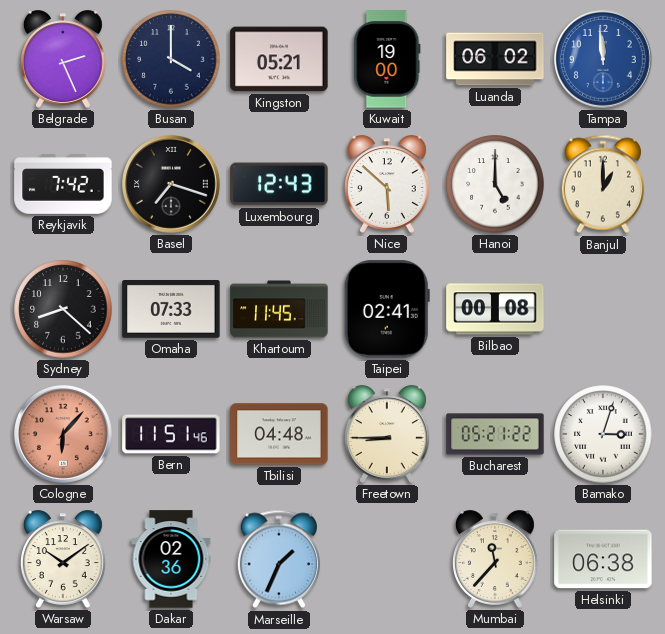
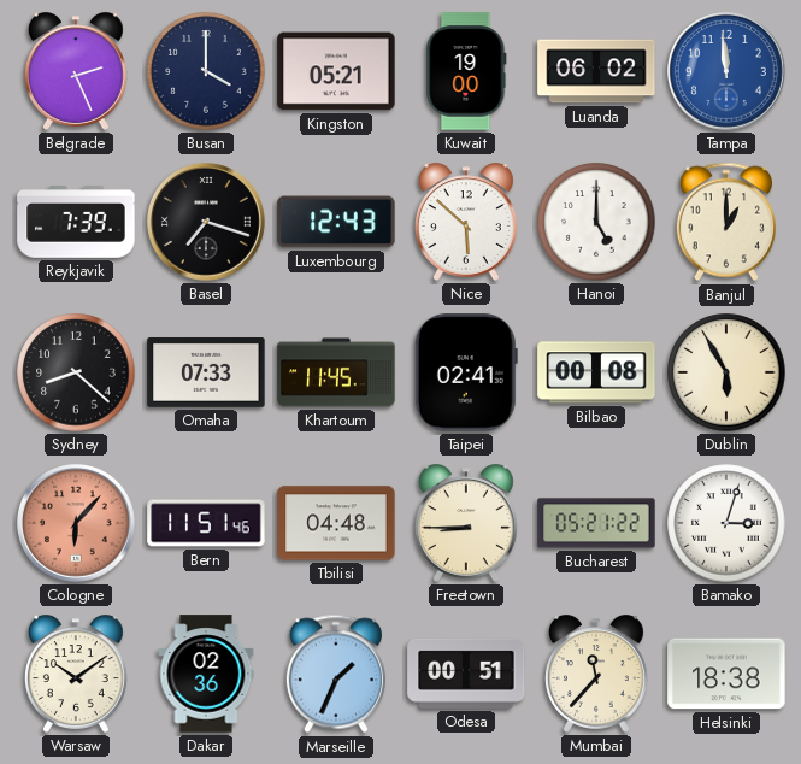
Reykjavik: 7:42 -> 7:39 (76, 222)
Dublin: none -> 5:55 (726, 372)
Odesa: none -> 00:51 (466, 674)
Helsinki: 06:38 -> 18:38 (726, 674)
